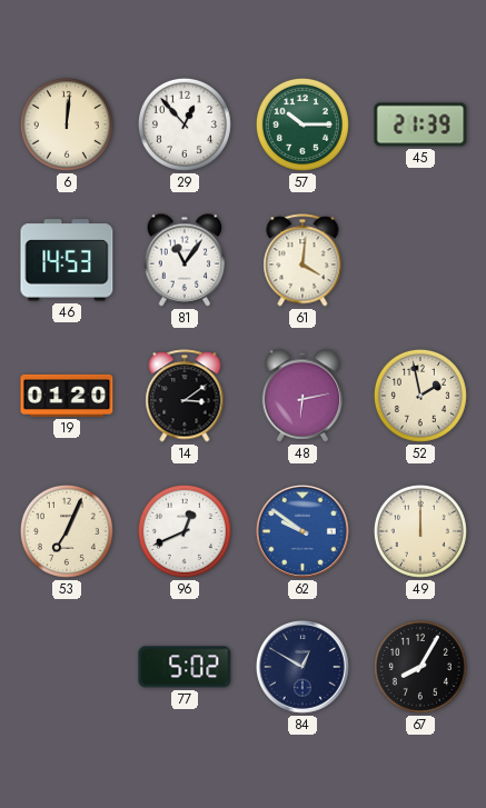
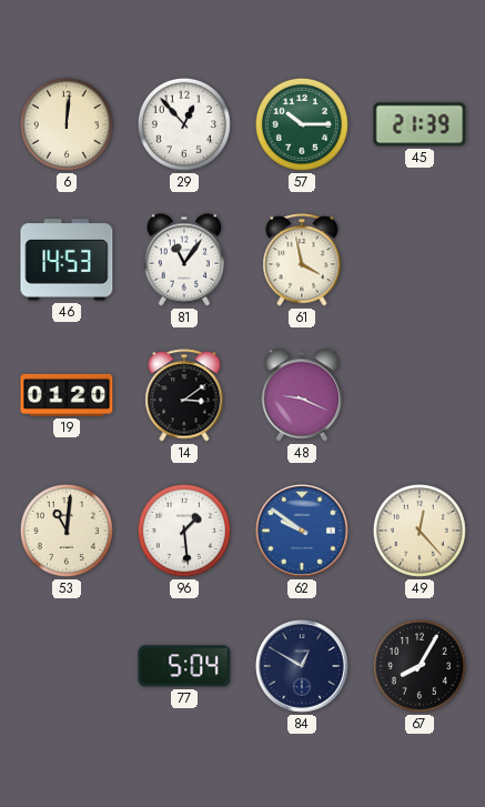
61: 4:01 -> 3:58 (302, 260)
48: 6:13 -> 9:19 (302, 395)
52: 1:58 -> none (420, 396)
53: 7:04 -> 11:01 (67, 531)
96: 12:41 -> 1:29 (184, 531)
49: 12:00 -> 12:23 (420, 531)
77: 5:02 -> 5:04 (184, 666)
